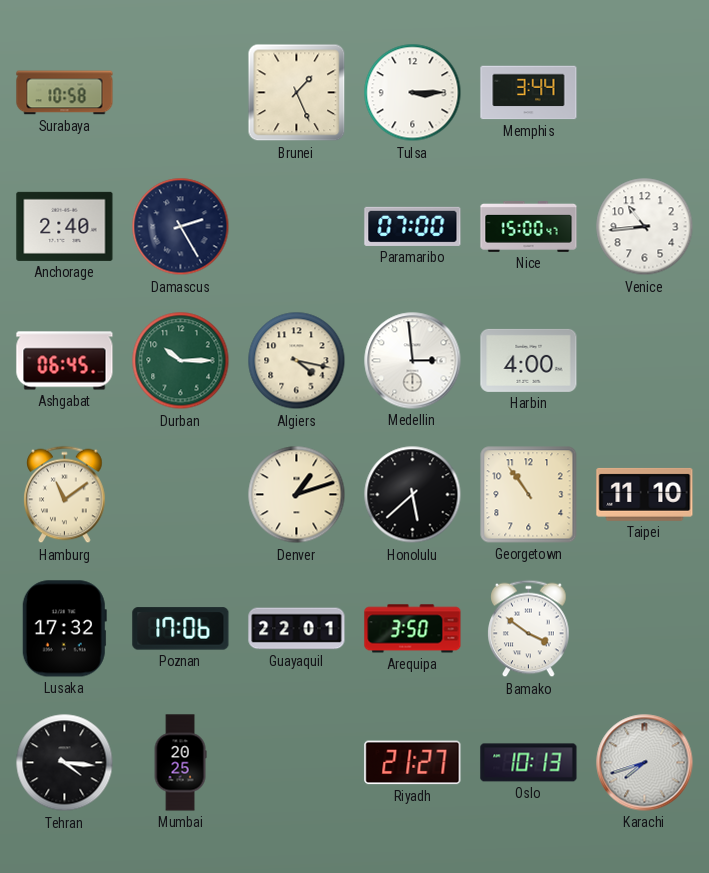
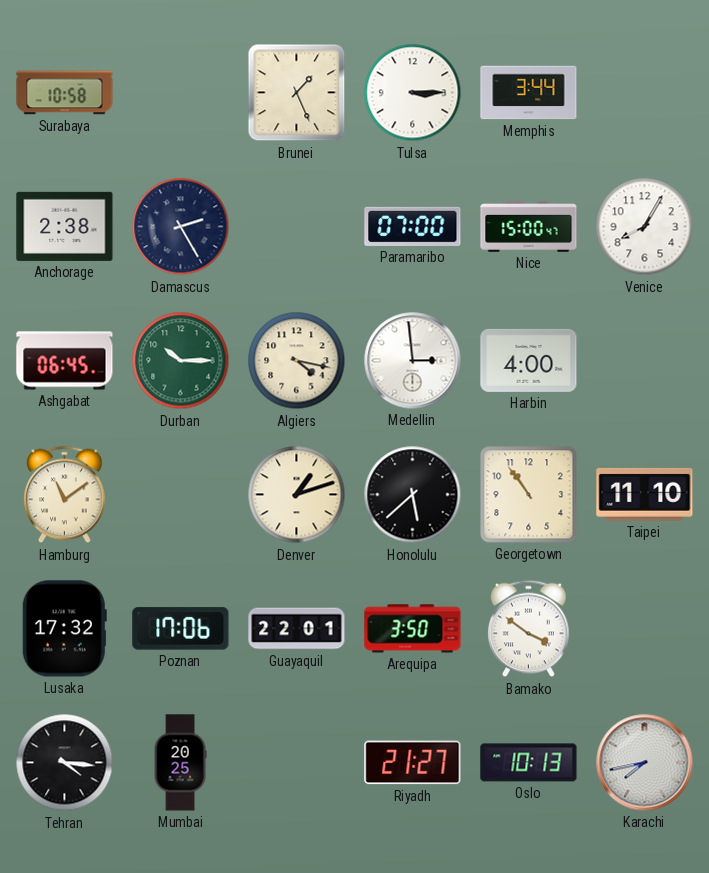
Anchorage: 2:40 -> 2:38 (65, 226)
Venice: 10:44 -> 8:05 (645, 227)
Karachi: 7:42 -> 7:43 (645, 763)
